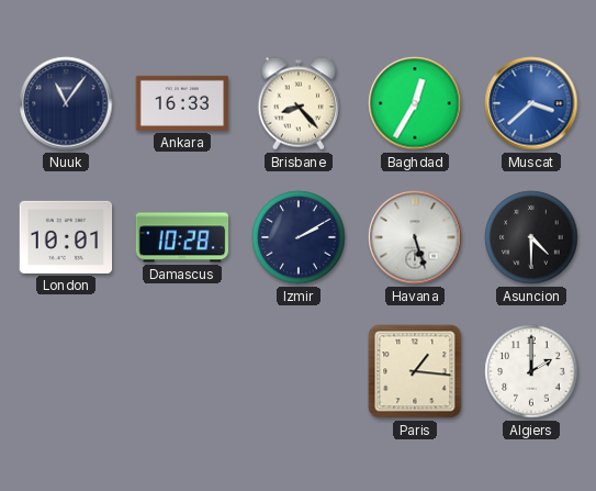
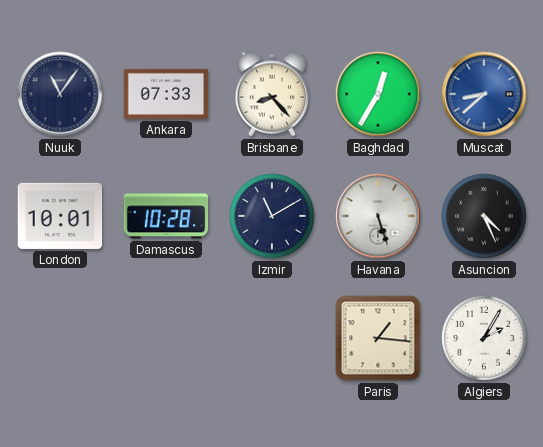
Ankara: 16:33 -> 07:33 (166, 94)
Muscat: 3:38 -> 8:38 (484, 94)
Izmir: 2:10 -> 11:10 (272, 216)
Asuncion: 4:30 -> 4:26 (484, 216)
Algiers: 2:00 -> 2:05 (484, 338)
